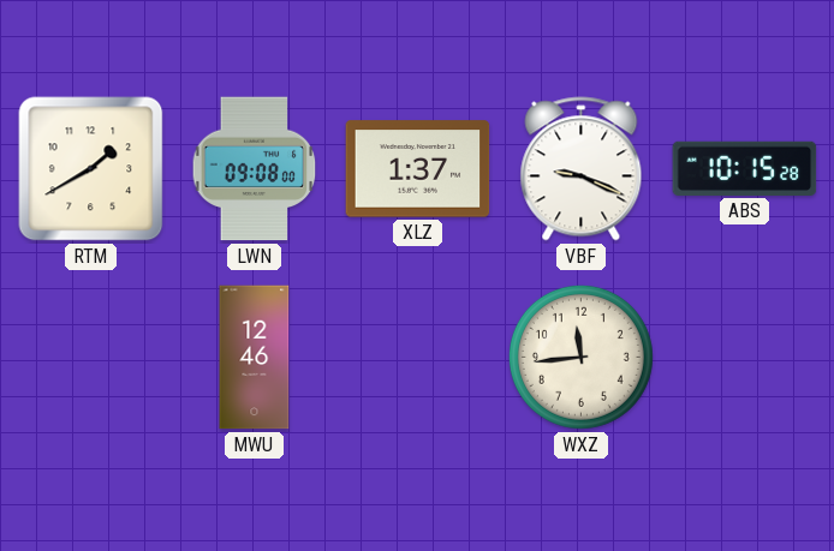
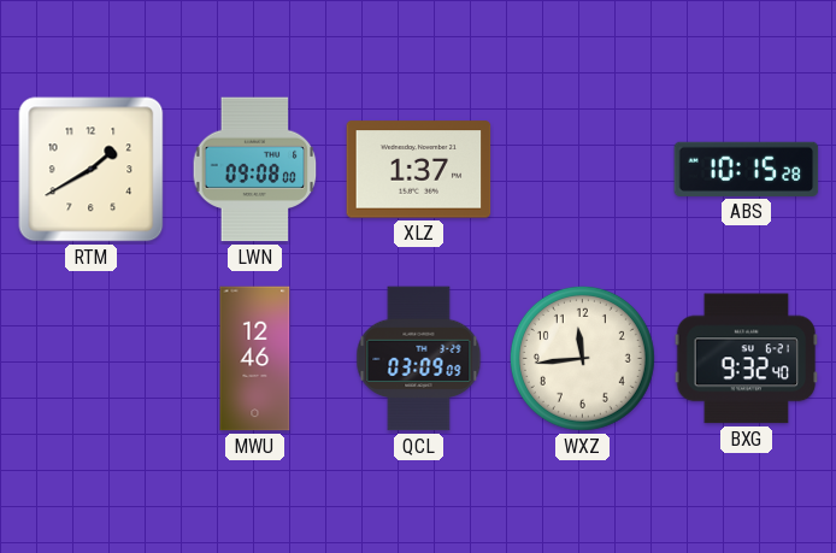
VBF: 9:19 -> none (582, 169)
QCL: none -> 03:09 (419, 359)
BXG: none -> 9:32 (747, 359)
